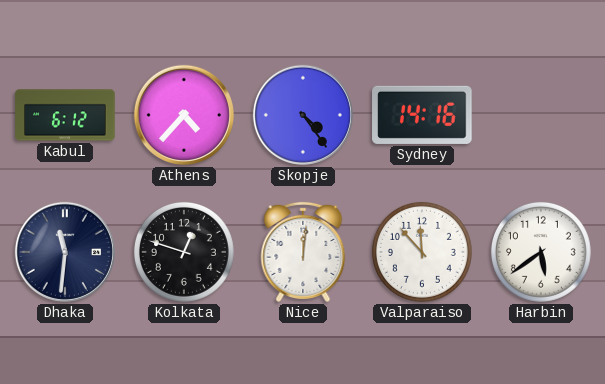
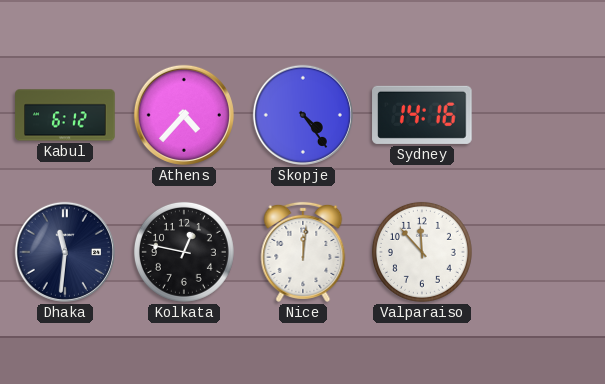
Kolkata: 12:48 -> 12:47 (184, 252)
Harbin: 5:39 -> none (541, 252)
